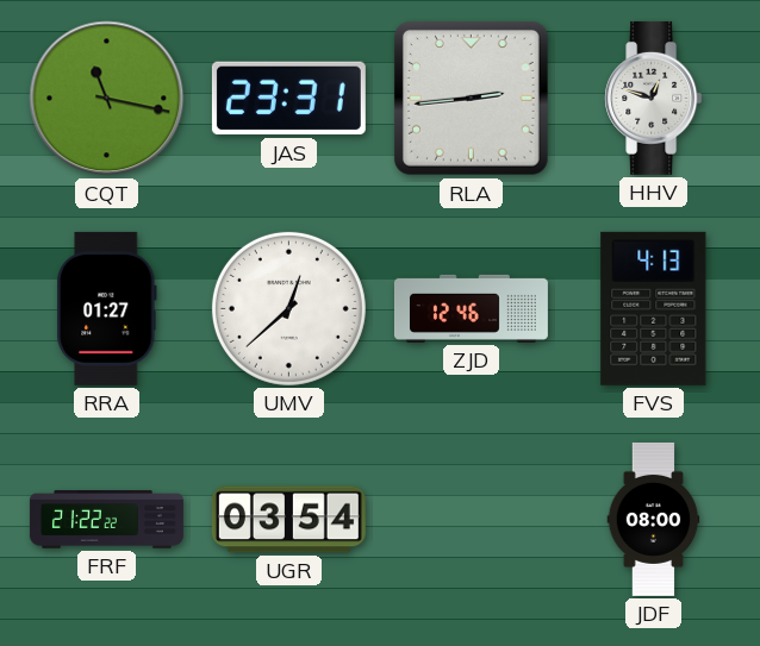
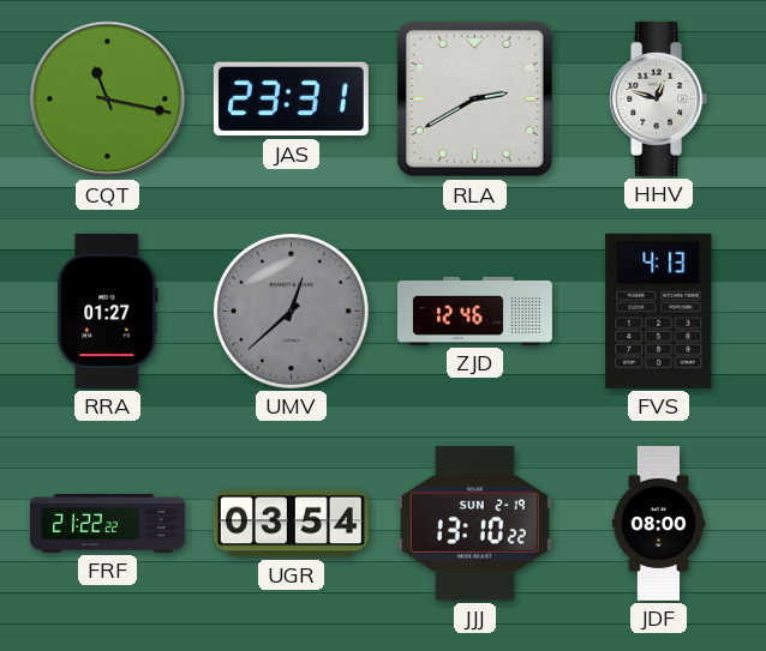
RLA: 2:44 -> 2:40 (475, 98)
UMV dial: white -> grey (291, 311)
JJJ: none -> 13:10 (474, 524)
